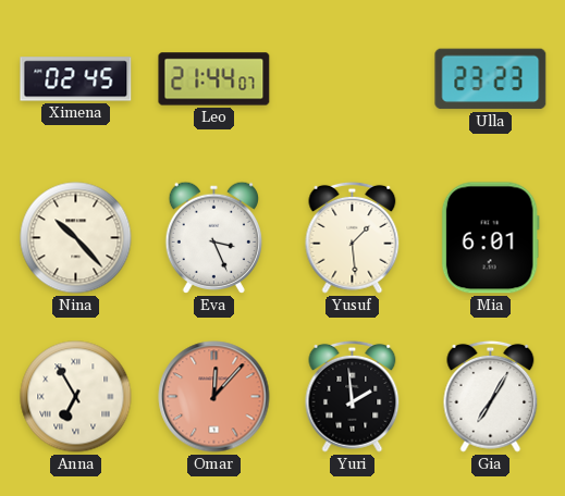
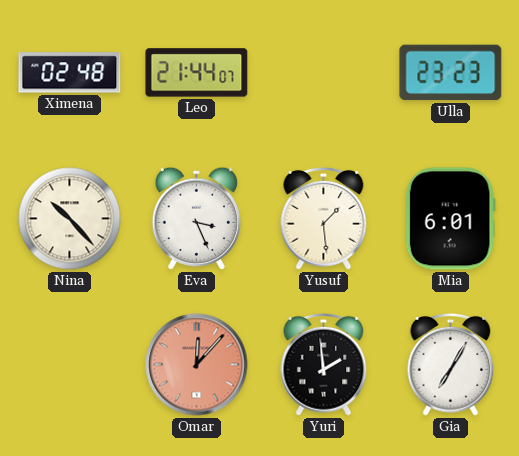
Ximena: 02:45 -> 02:48 (70, 73)
Anna: 6:55 -> none (76, 397)
